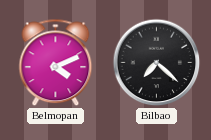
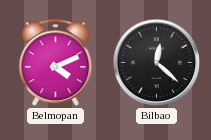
Bilbao: 7:22 -> 12:22 (157, 63)
